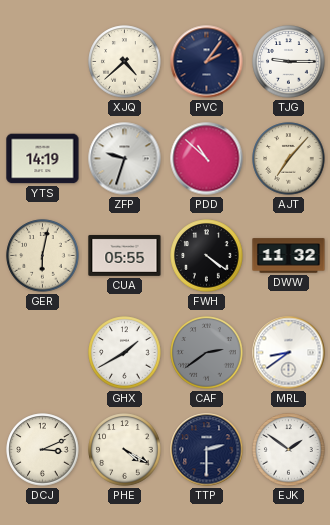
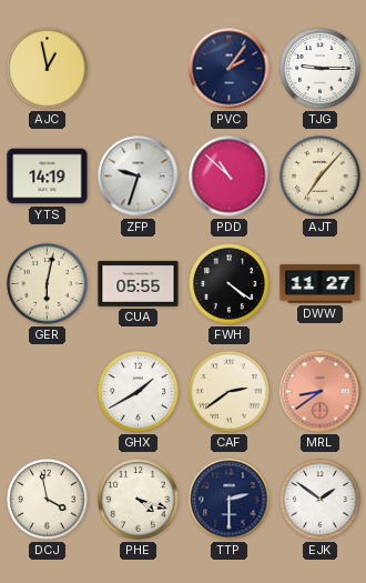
AJC: none -> 12:58 (48, 69)
XJQ: 4:38 -> none (125, 62)
DWW: 11:32 -> 11:27 (321, 284)
CAF dial: grey -> cream (230, 392)
MRL dial: white -> salmon (321, 392)
DCJ: 3:11 -> 3:58 (48, 500)
PHE: 4:20 -> 4:18 (139, 500)
